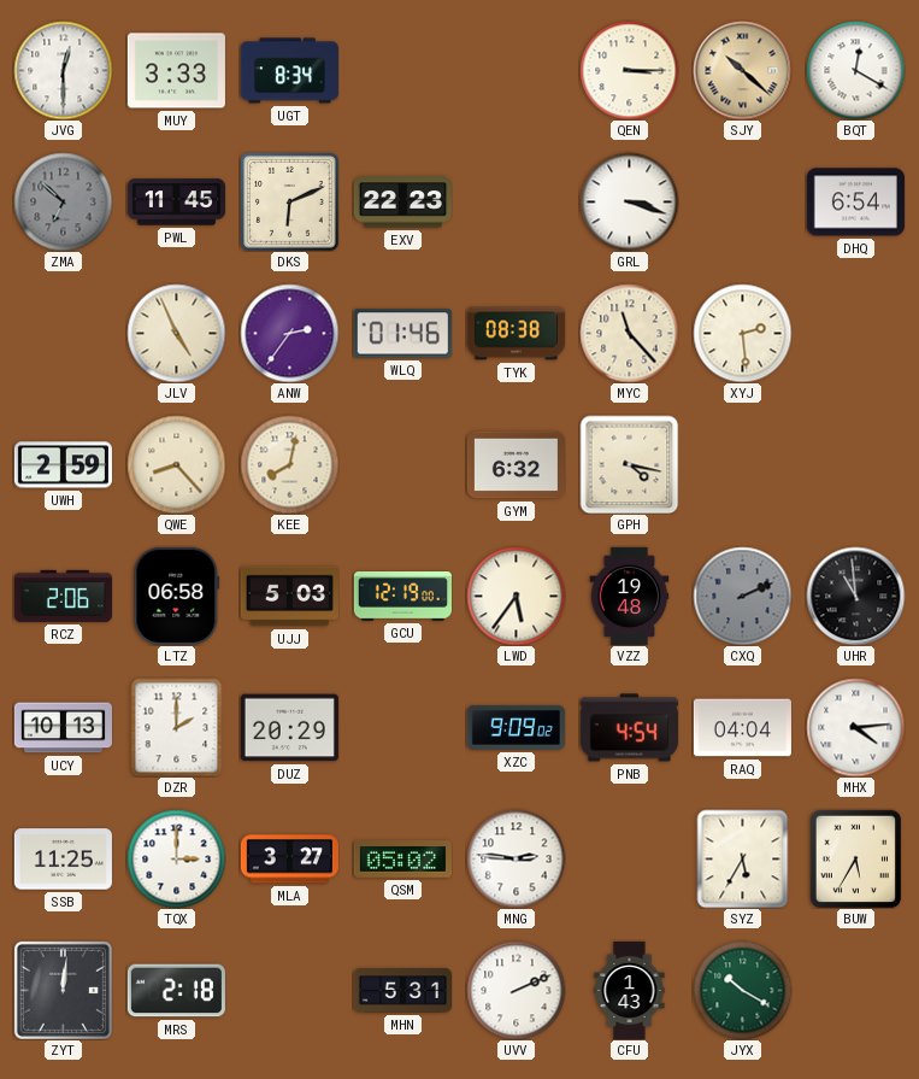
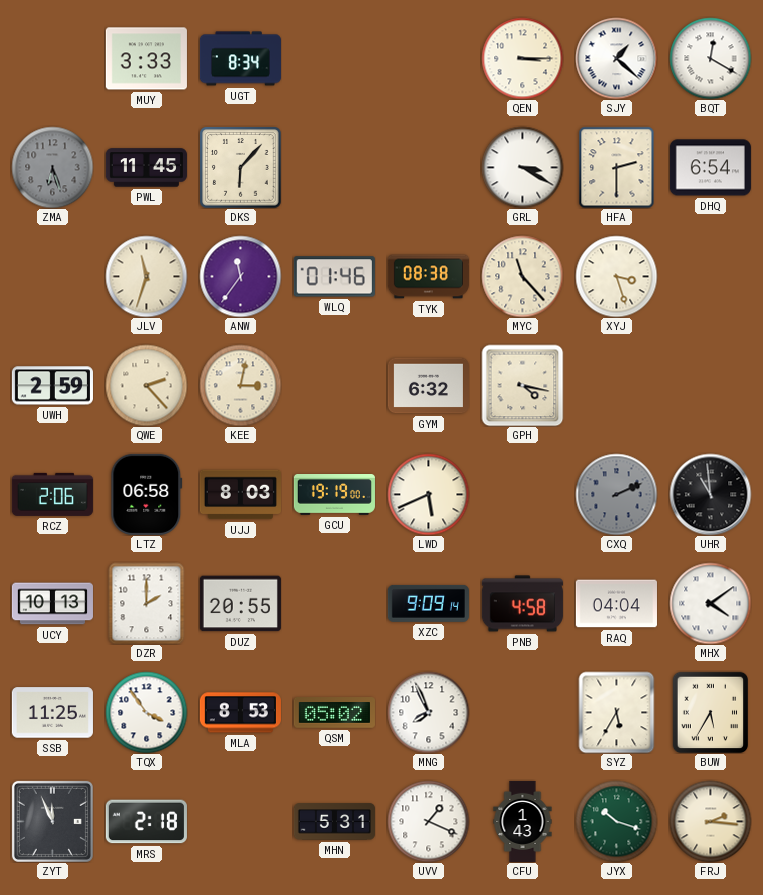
JVG: 12:30 -> none (63, 70)
SJY: 10:22 -> 1:22 (616, 58)
SJY dial: champagne -> white (616, 58)
ZMA: 6:52 -> 6:27 (52, 167)
DKS: 6:11 -> 6:07 (241, 168)
EXV: 22:23 -> none (402, 203)
GRL: 3:18 -> 3:20 (522, 167)
HFA: none -> 2:30 (617, 167)
JLV: 4:56 -> 11:33 (146, 276)
ANW: 2:36 -> 11:36 (240, 276)
XYJ: 2:29 -> 3:27 (616, 276)
QWE: 8:23 -> 2:23 (146, 385)
KEE: 8:02 -> 3:02 (240, 385)
UJJ: 5:03 -> 8:03 (240, 495)
GCU: 12:19 -> 19:19 (334, 495)
LWD: 5:36 -> 5:41 (428, 494)
VZZ: 19:48 -> none (630, 596)
DUZ: 20:29 -> 20:55 (240, 604)
XZC: 9:09:02 -> 9:09:14 (428, 603)
PNB: 4:54 -> 4:58 (522, 604)
MHX: 4:14 -> 4:09 (710, 603)
TQX: 3:00 -> 3:54 (146, 712)
MLA: 3:27 -> 8:53 (240, 713)
MNG: 2:46 -> 7:56 (428, 712)
ZYT: 12:01 -> 11:56 (52, 821)
UVV: 2:11 -> 1:19 (428, 821)
JYX: 10:20 -> 10:18 (616, 821)
FRJ: none -> 2:16 (710, 821)
